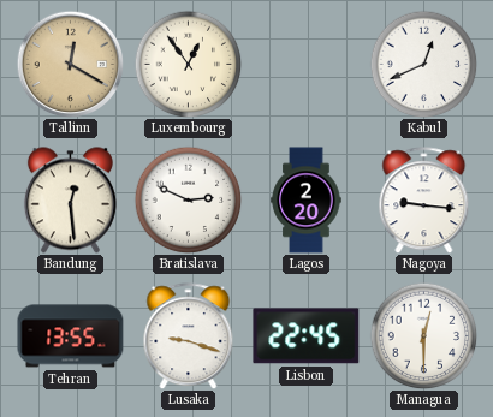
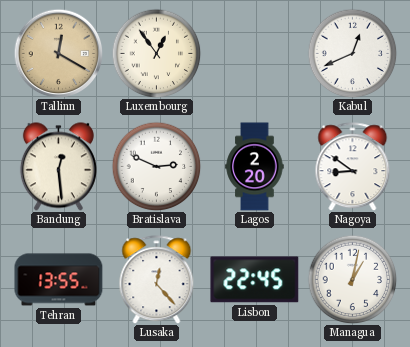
Nagoya: 9:16 -> 8:51 (353, 167)
Lusaka: 9:18 -> 12:23 (157, 280)
Managua: 12:30 -> 1:02 (352, 279)
